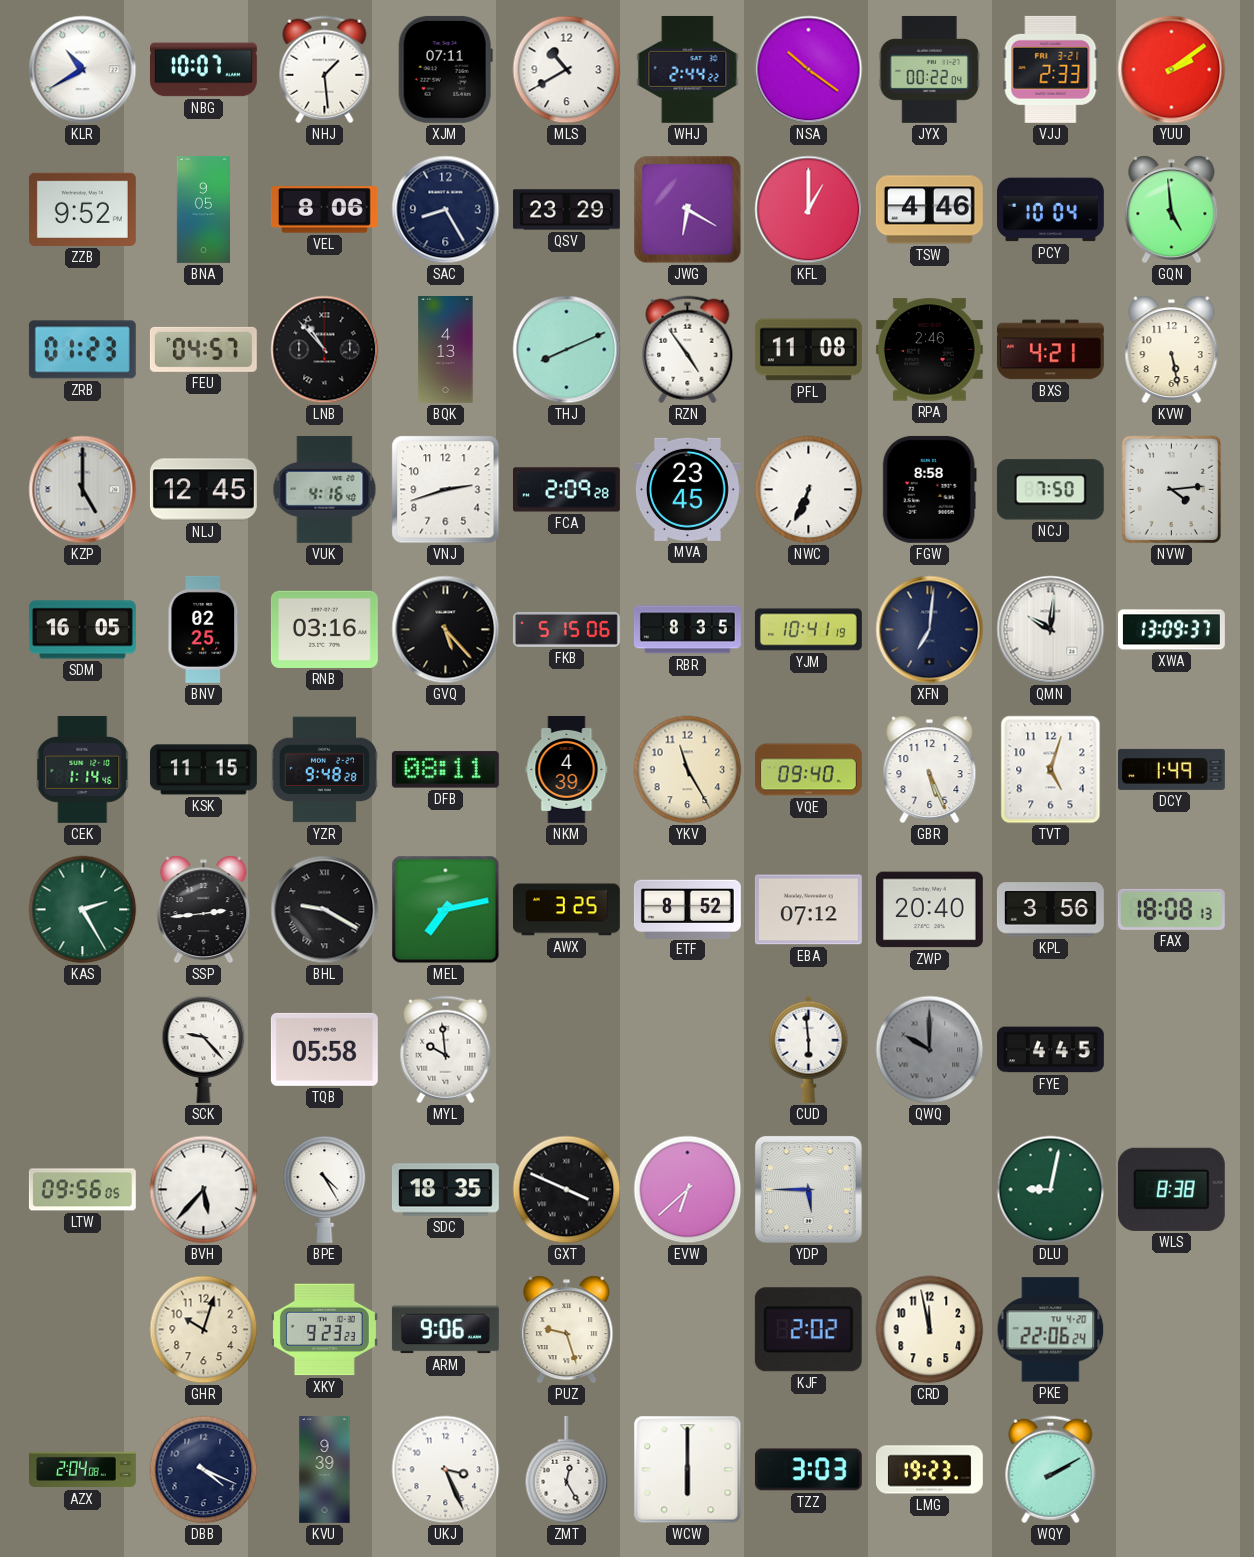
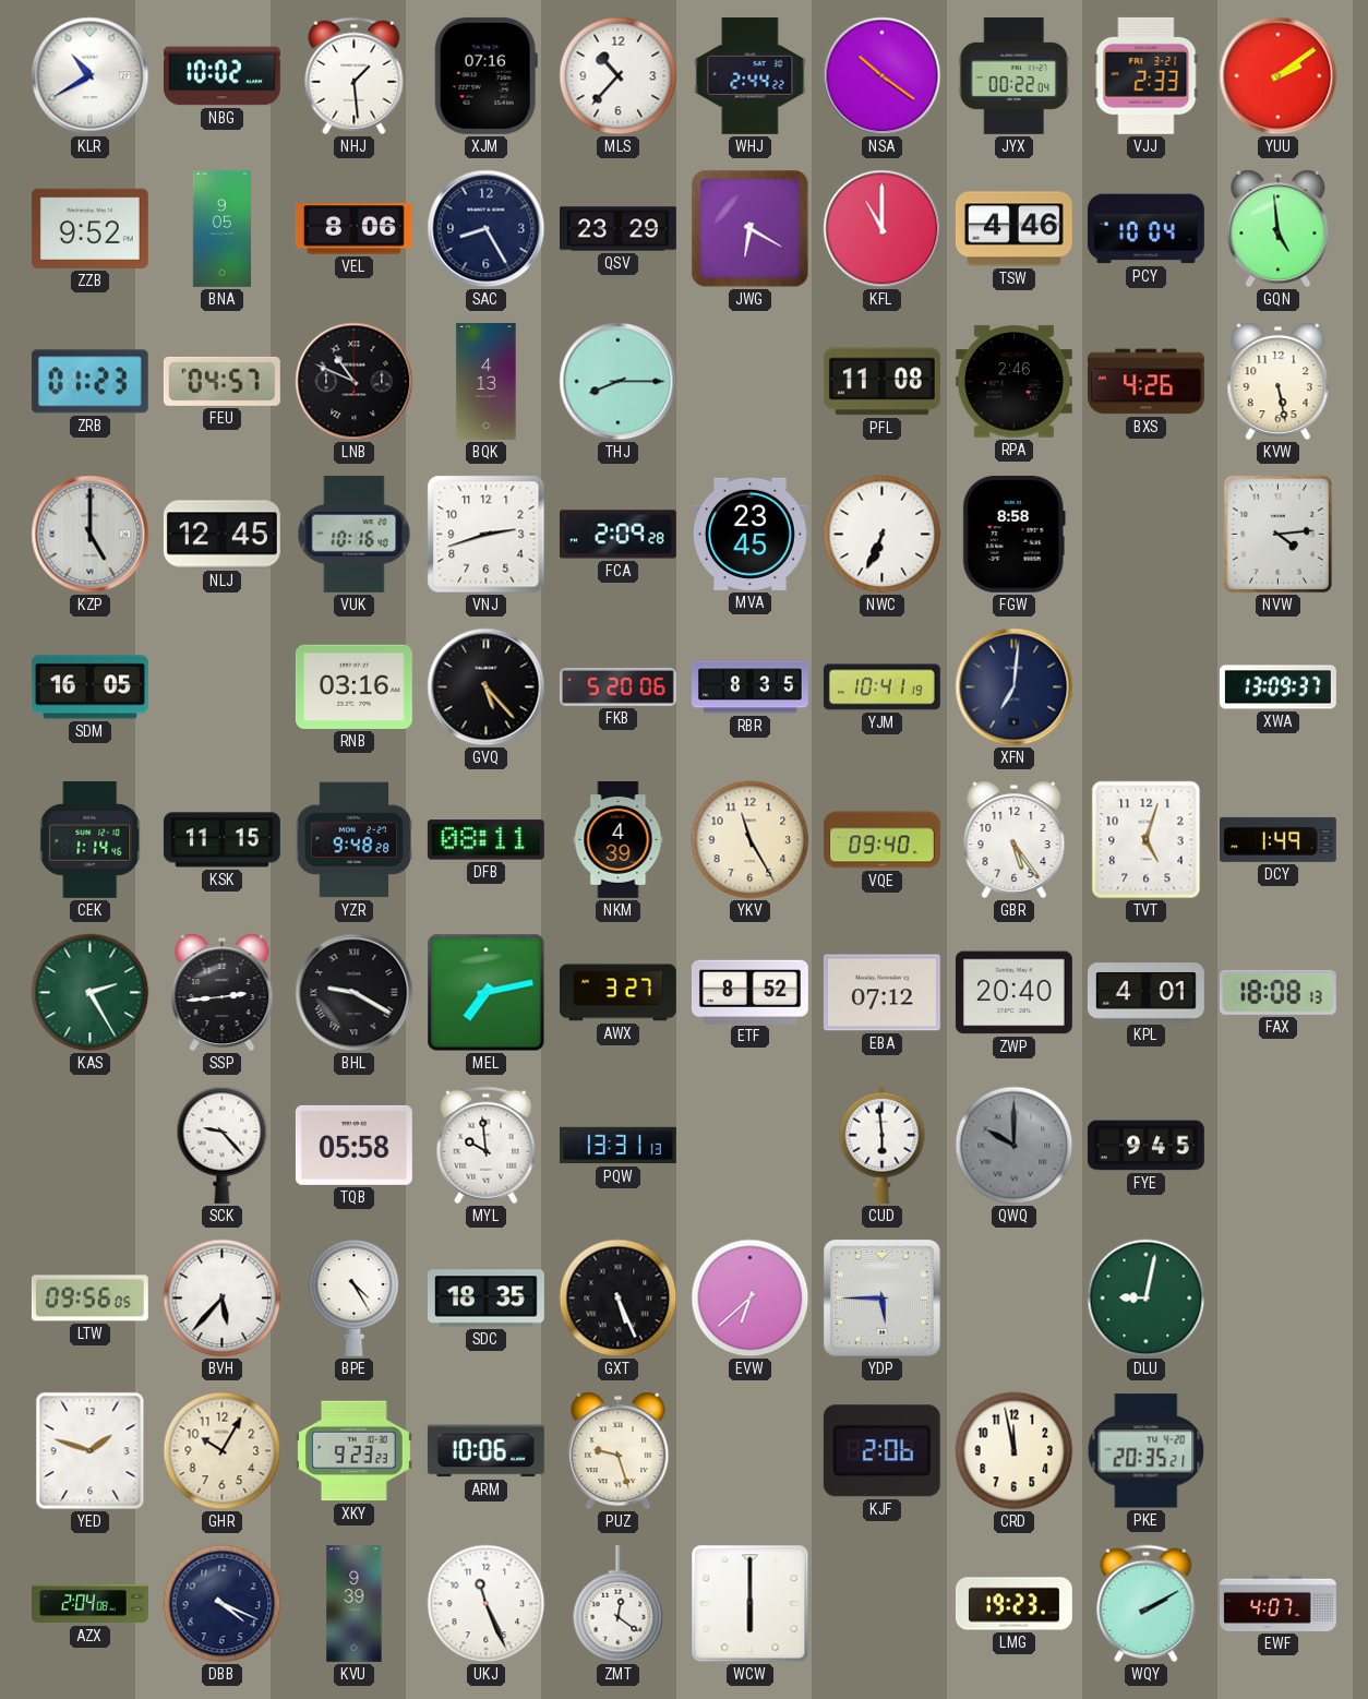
NBG: 10:07 -> 10:02 (221, 76)
XJM: 07:11 -> 07:16 (485, 75)
MLS: 10:40 -> 10:37 (619, 76)
KFL: 1:00 -> 11:00 (883, 229)
LNB: 10:53 -> 10:49 (355, 382)
THJ: 8:11 -> 8:15 (619, 382)
RZN: 4:54 -> none (688, 350)
BXS: 4:21 -> 4:26 (1145, 382)
VUK: 4:16 -> 10:16 (355, 534)
NCJ: 7:50 -> none (1050, 490)
BNV: 02:25 -> none (204, 629)
FKB: 5:15 -> 5:20 (617, 686)
QMN: 10:01 -> none (1051, 630)
GBR: 5:26 -> 5:24 (1015, 840)
AWX: 3:25 -> 3:27 (617, 993)
KPL: 3:56 -> 4:01 (1145, 993)
PQW: none -> 13:31 (617, 1146)
FYE: 4:45 -> 9:45 (1145, 1146)
GXT: 3:49 -> 5:26 (619, 1299)
WLS: 8:38 -> none (1171, 1189)
YED: none -> 1:48 (91, 1451)
GHR: 10:03 -> 10:05 (223, 1451)
ARM: 9:06 -> 10:06 (485, 1451)
KJF: 2:02 -> 2:06 (881, 1451)
PKE: 22:06 -> 20:35 (1147, 1451)
UKJ: 3:26 -> 11:26 (487, 1604)
ZMT: 12:25 -> 12:21 (619, 1604)
TZZ: 3:03 -> none (808, 1470)
EWF: none -> 4:07 (1277, 1603)
